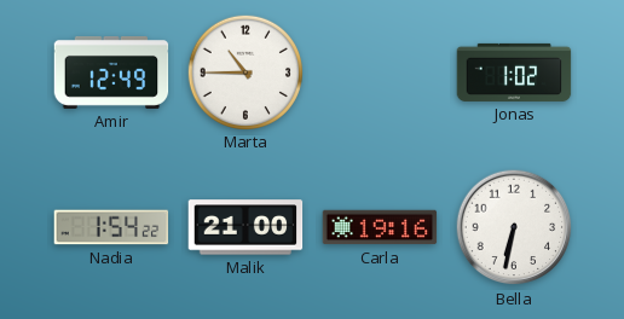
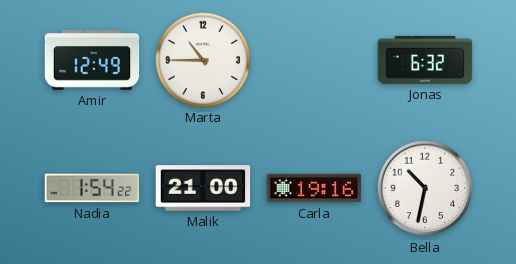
Jonas: 1:02 -> 6:32 (425, 60)
Bella: 6:32 -> 10:32 (425, 188)
